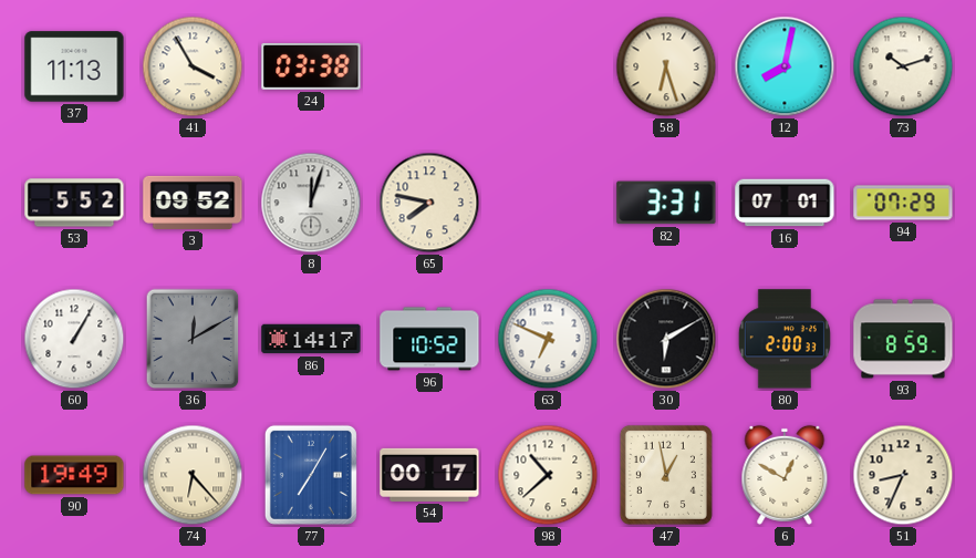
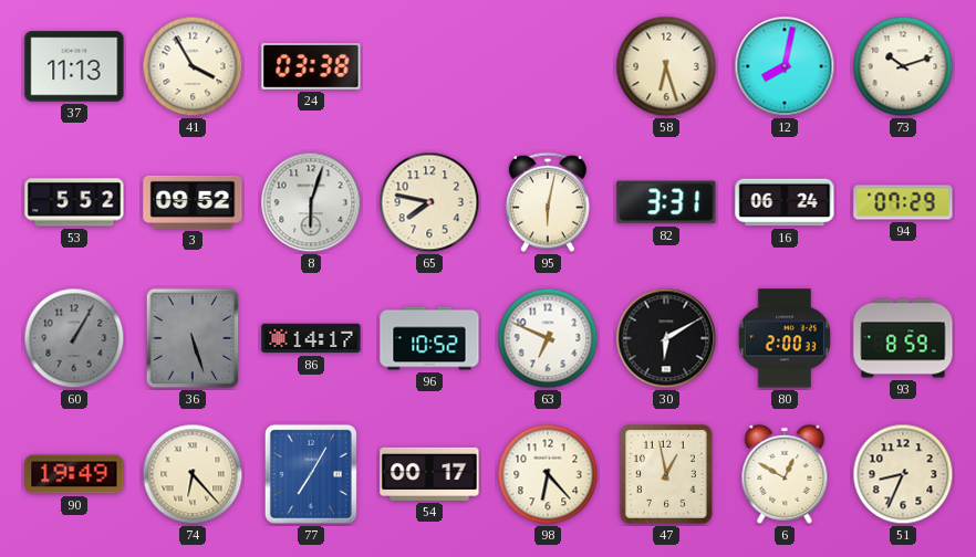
8: 12:03 -> 6:03 (311, 202)
95: none -> 6:02 (548, 202)
16: 07:01 -> 06:24 (785, 202)
60 dial: white -> grey (74, 338)
36: 12:10 -> 5:27 (193, 338)
98: 10:38 -> 6:23 (548, 474)
